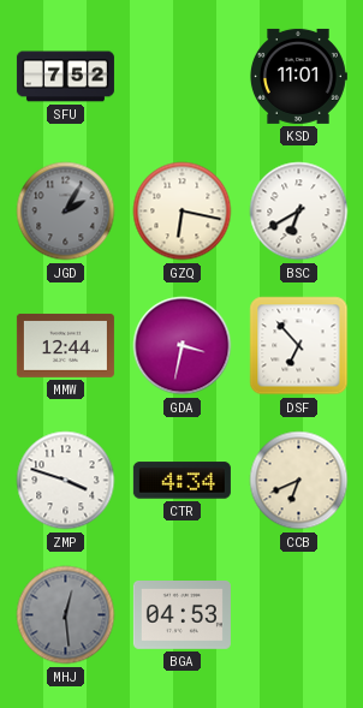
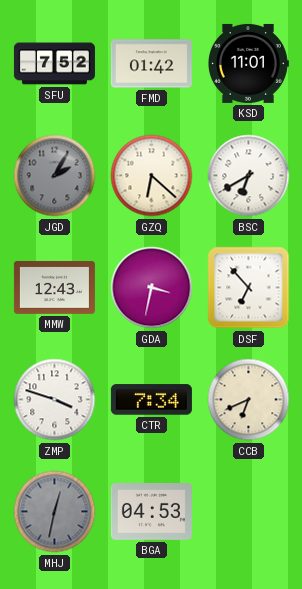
FMD: none -> 01:42 (151, 64)
GZQ: 6:17 -> 6:22 (152, 176)
MMW: 12:44 -> 12:43 (54, 287)
CTR: 4:34 -> 7:34 (151, 400)
MHJ: 12:29 -> 12:32 (55, 512)
